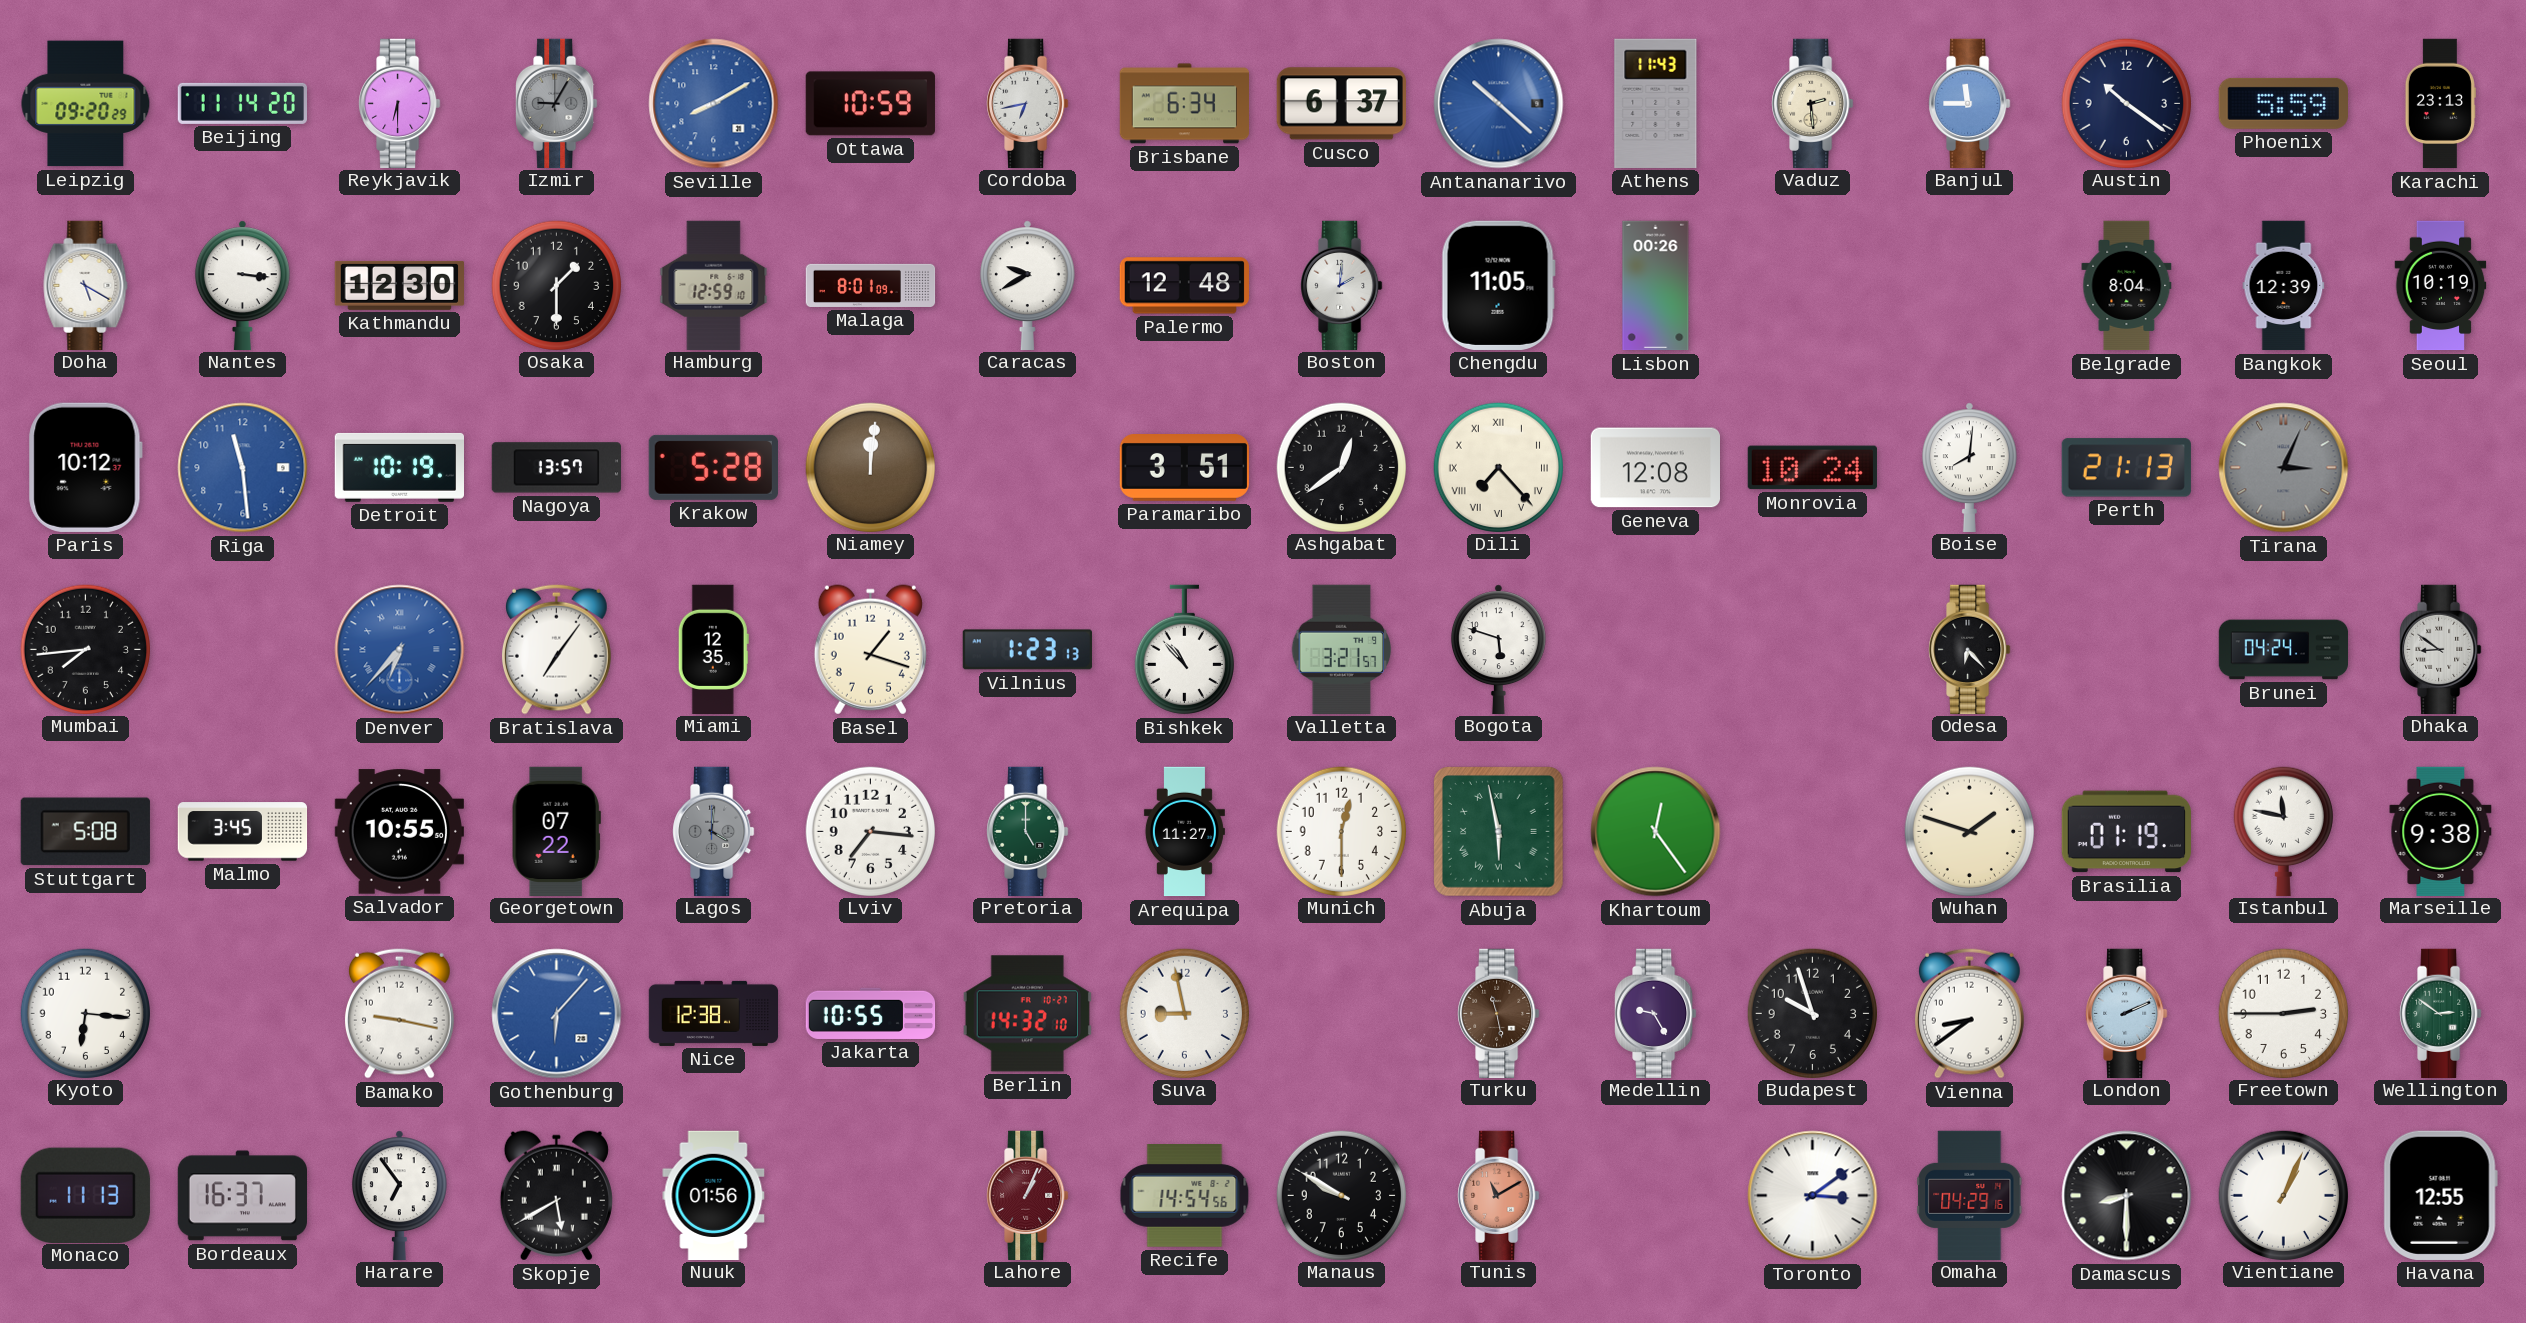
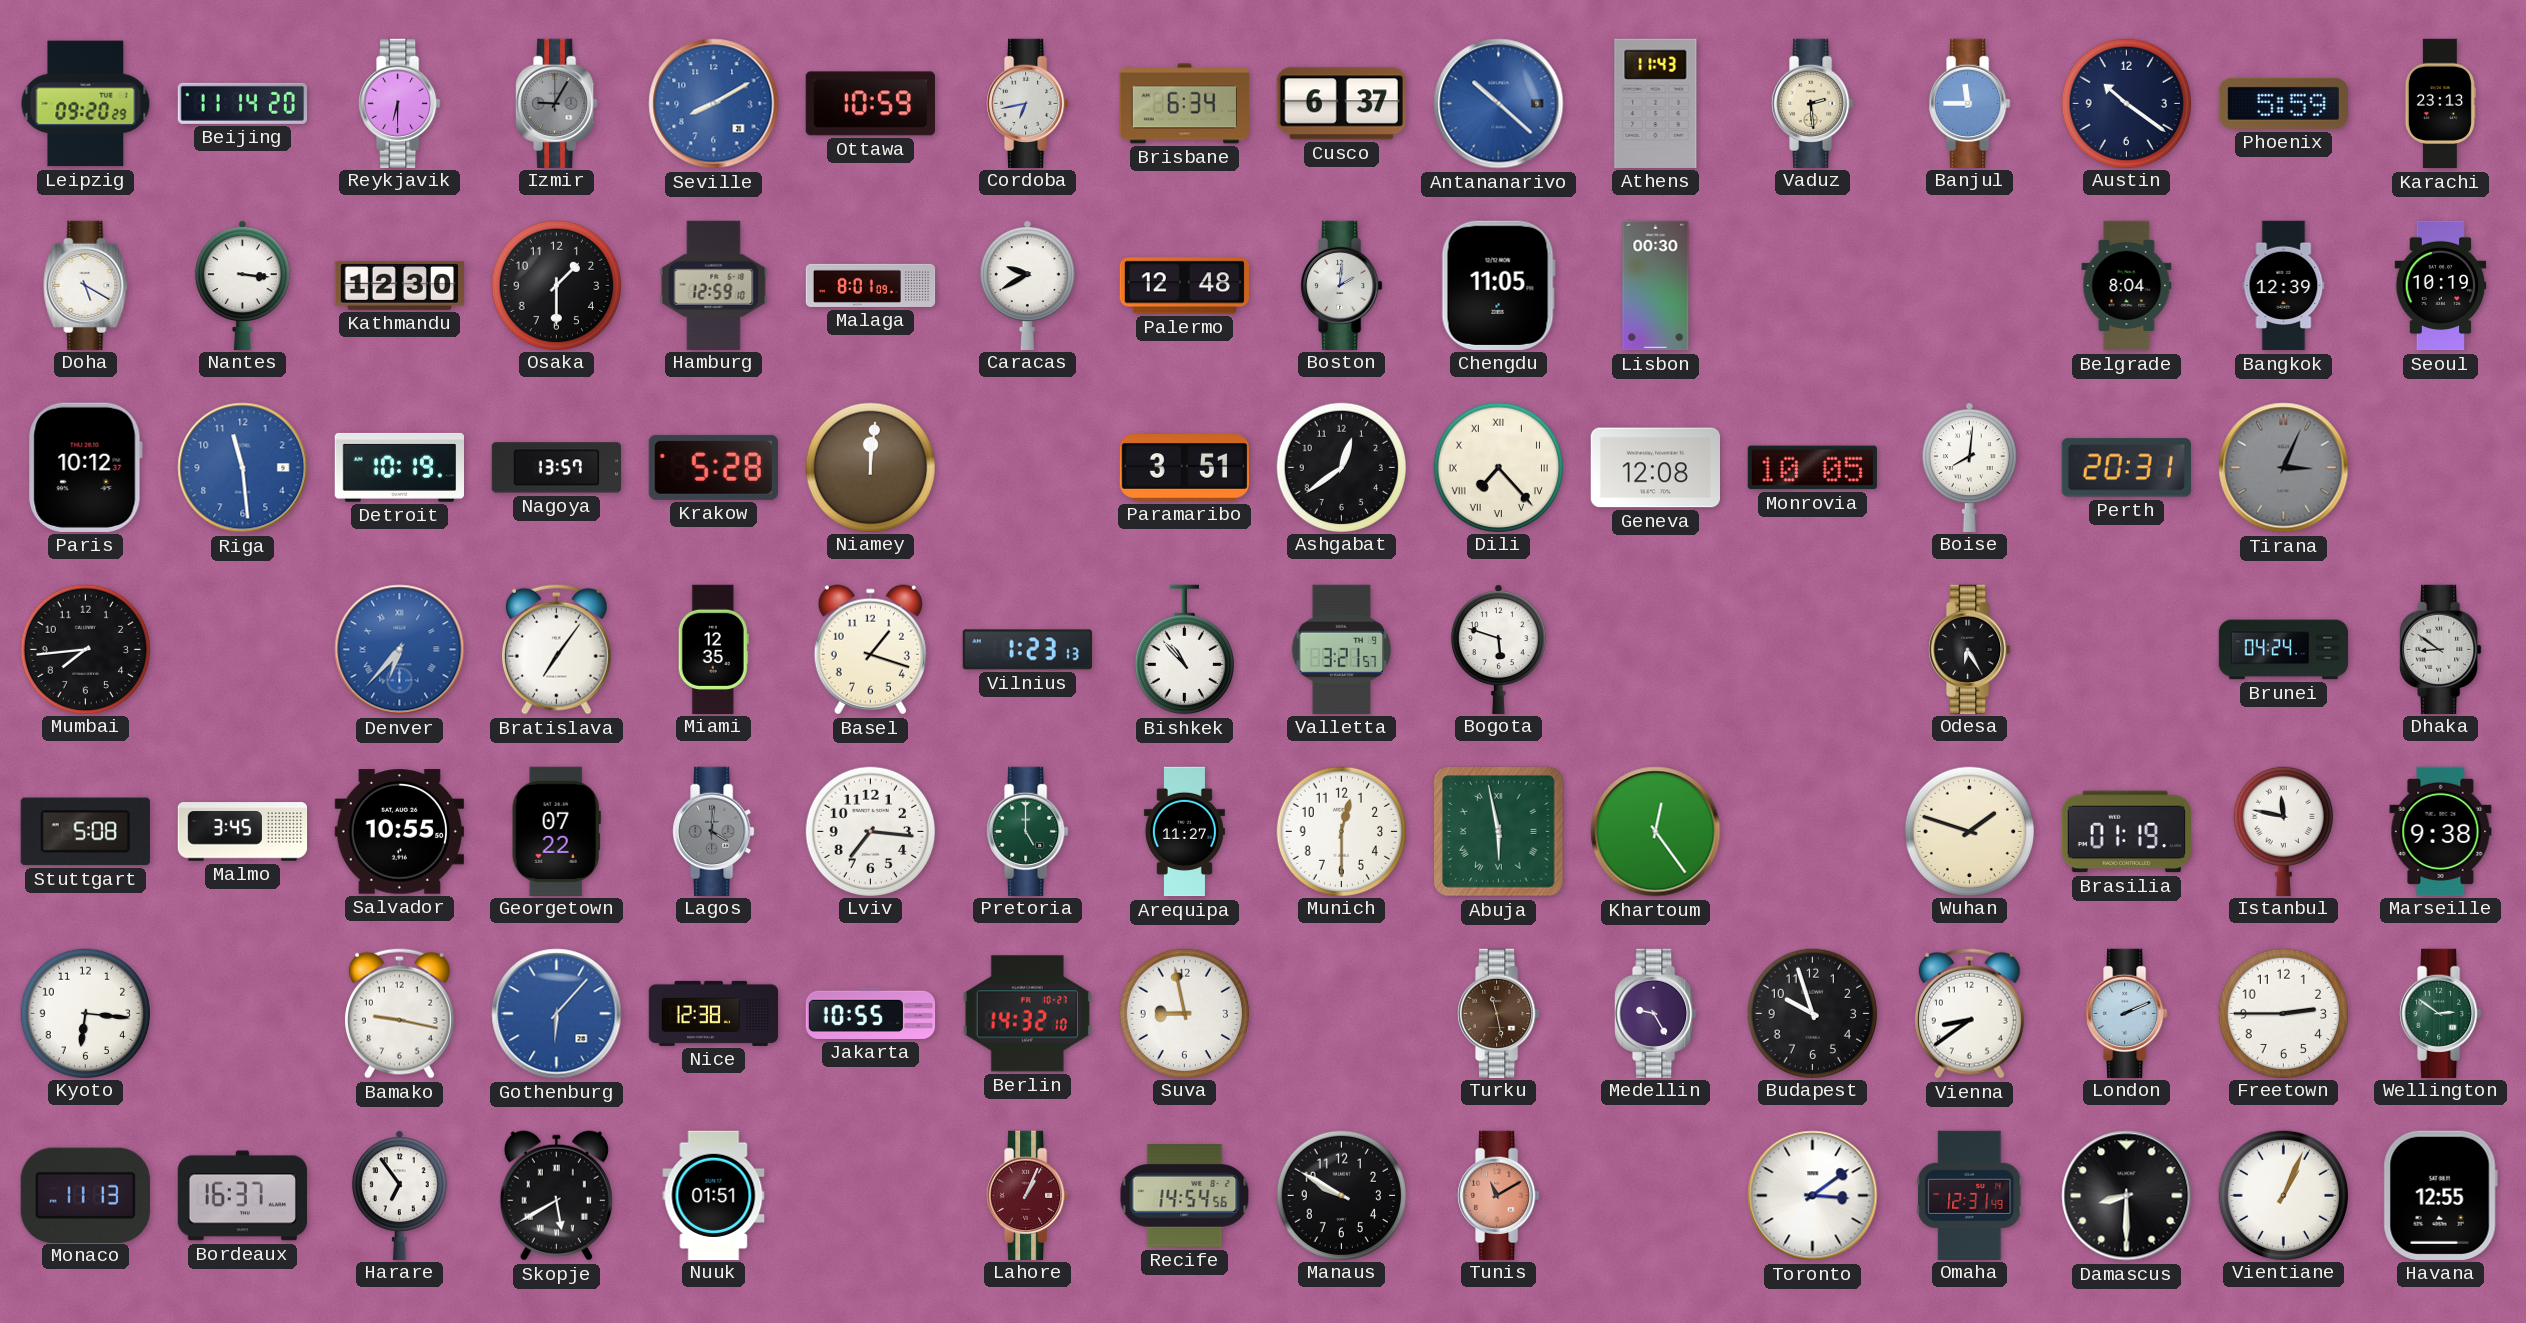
Lisbon: 00:26 -> 00:30 (1656, 286)
Monrovia: 10:24 -> 10:05 (1812, 468)
Perth: 21:13 -> 20:31 (2126, 468)
Odesa: 6:23 -> 6:25 (1970, 649)
Nuuk: 01:56 -> 01:51 (714, 1195)
Omaha: 04:29 -> 12:31 (1970, 1195)
